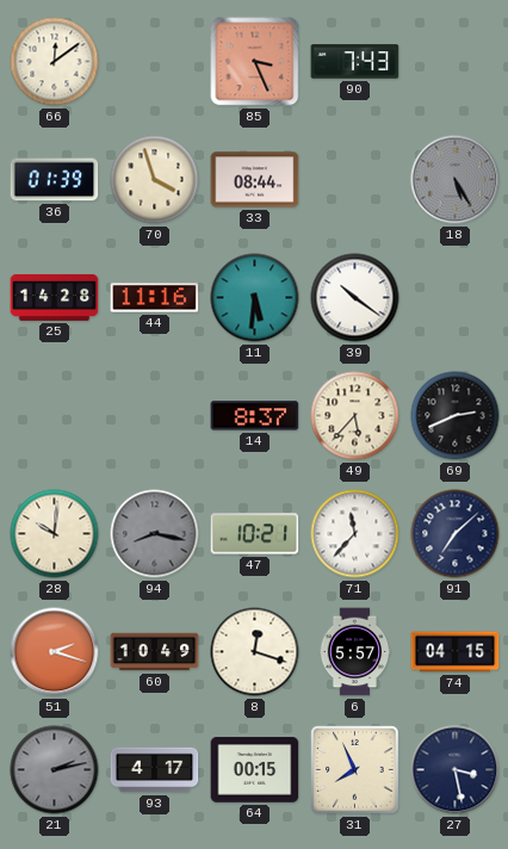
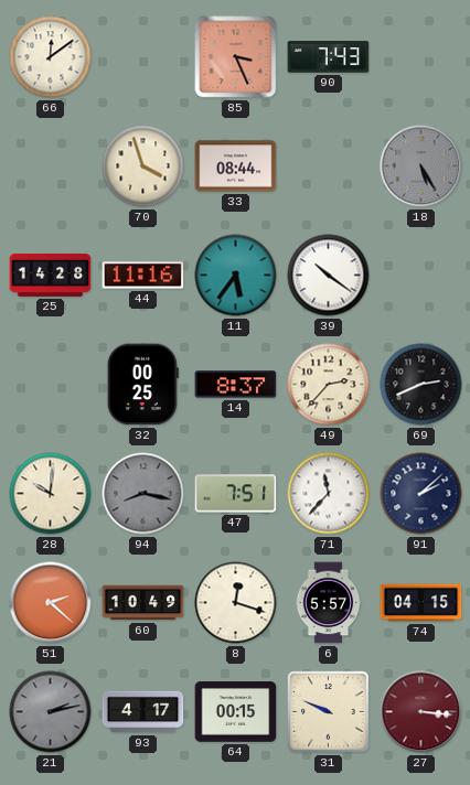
36: 01:39 -> none (55, 180)
11: 5:31 -> 5:36 (236, 276)
32: none -> 00:25 (142, 385)
49: 5:37 -> 2:37 (329, 385)
47: 10:21 -> 7:51 (236, 494)
91: 7:08 -> 2:08 (421, 494)
51: 2:18 -> 2:22 (51, 603)
31: 7:56 -> 9:49 (329, 712)
27: 3:28 -> 3:16 (421, 712)
27 dial: navy -> burgundy (421, 712)
